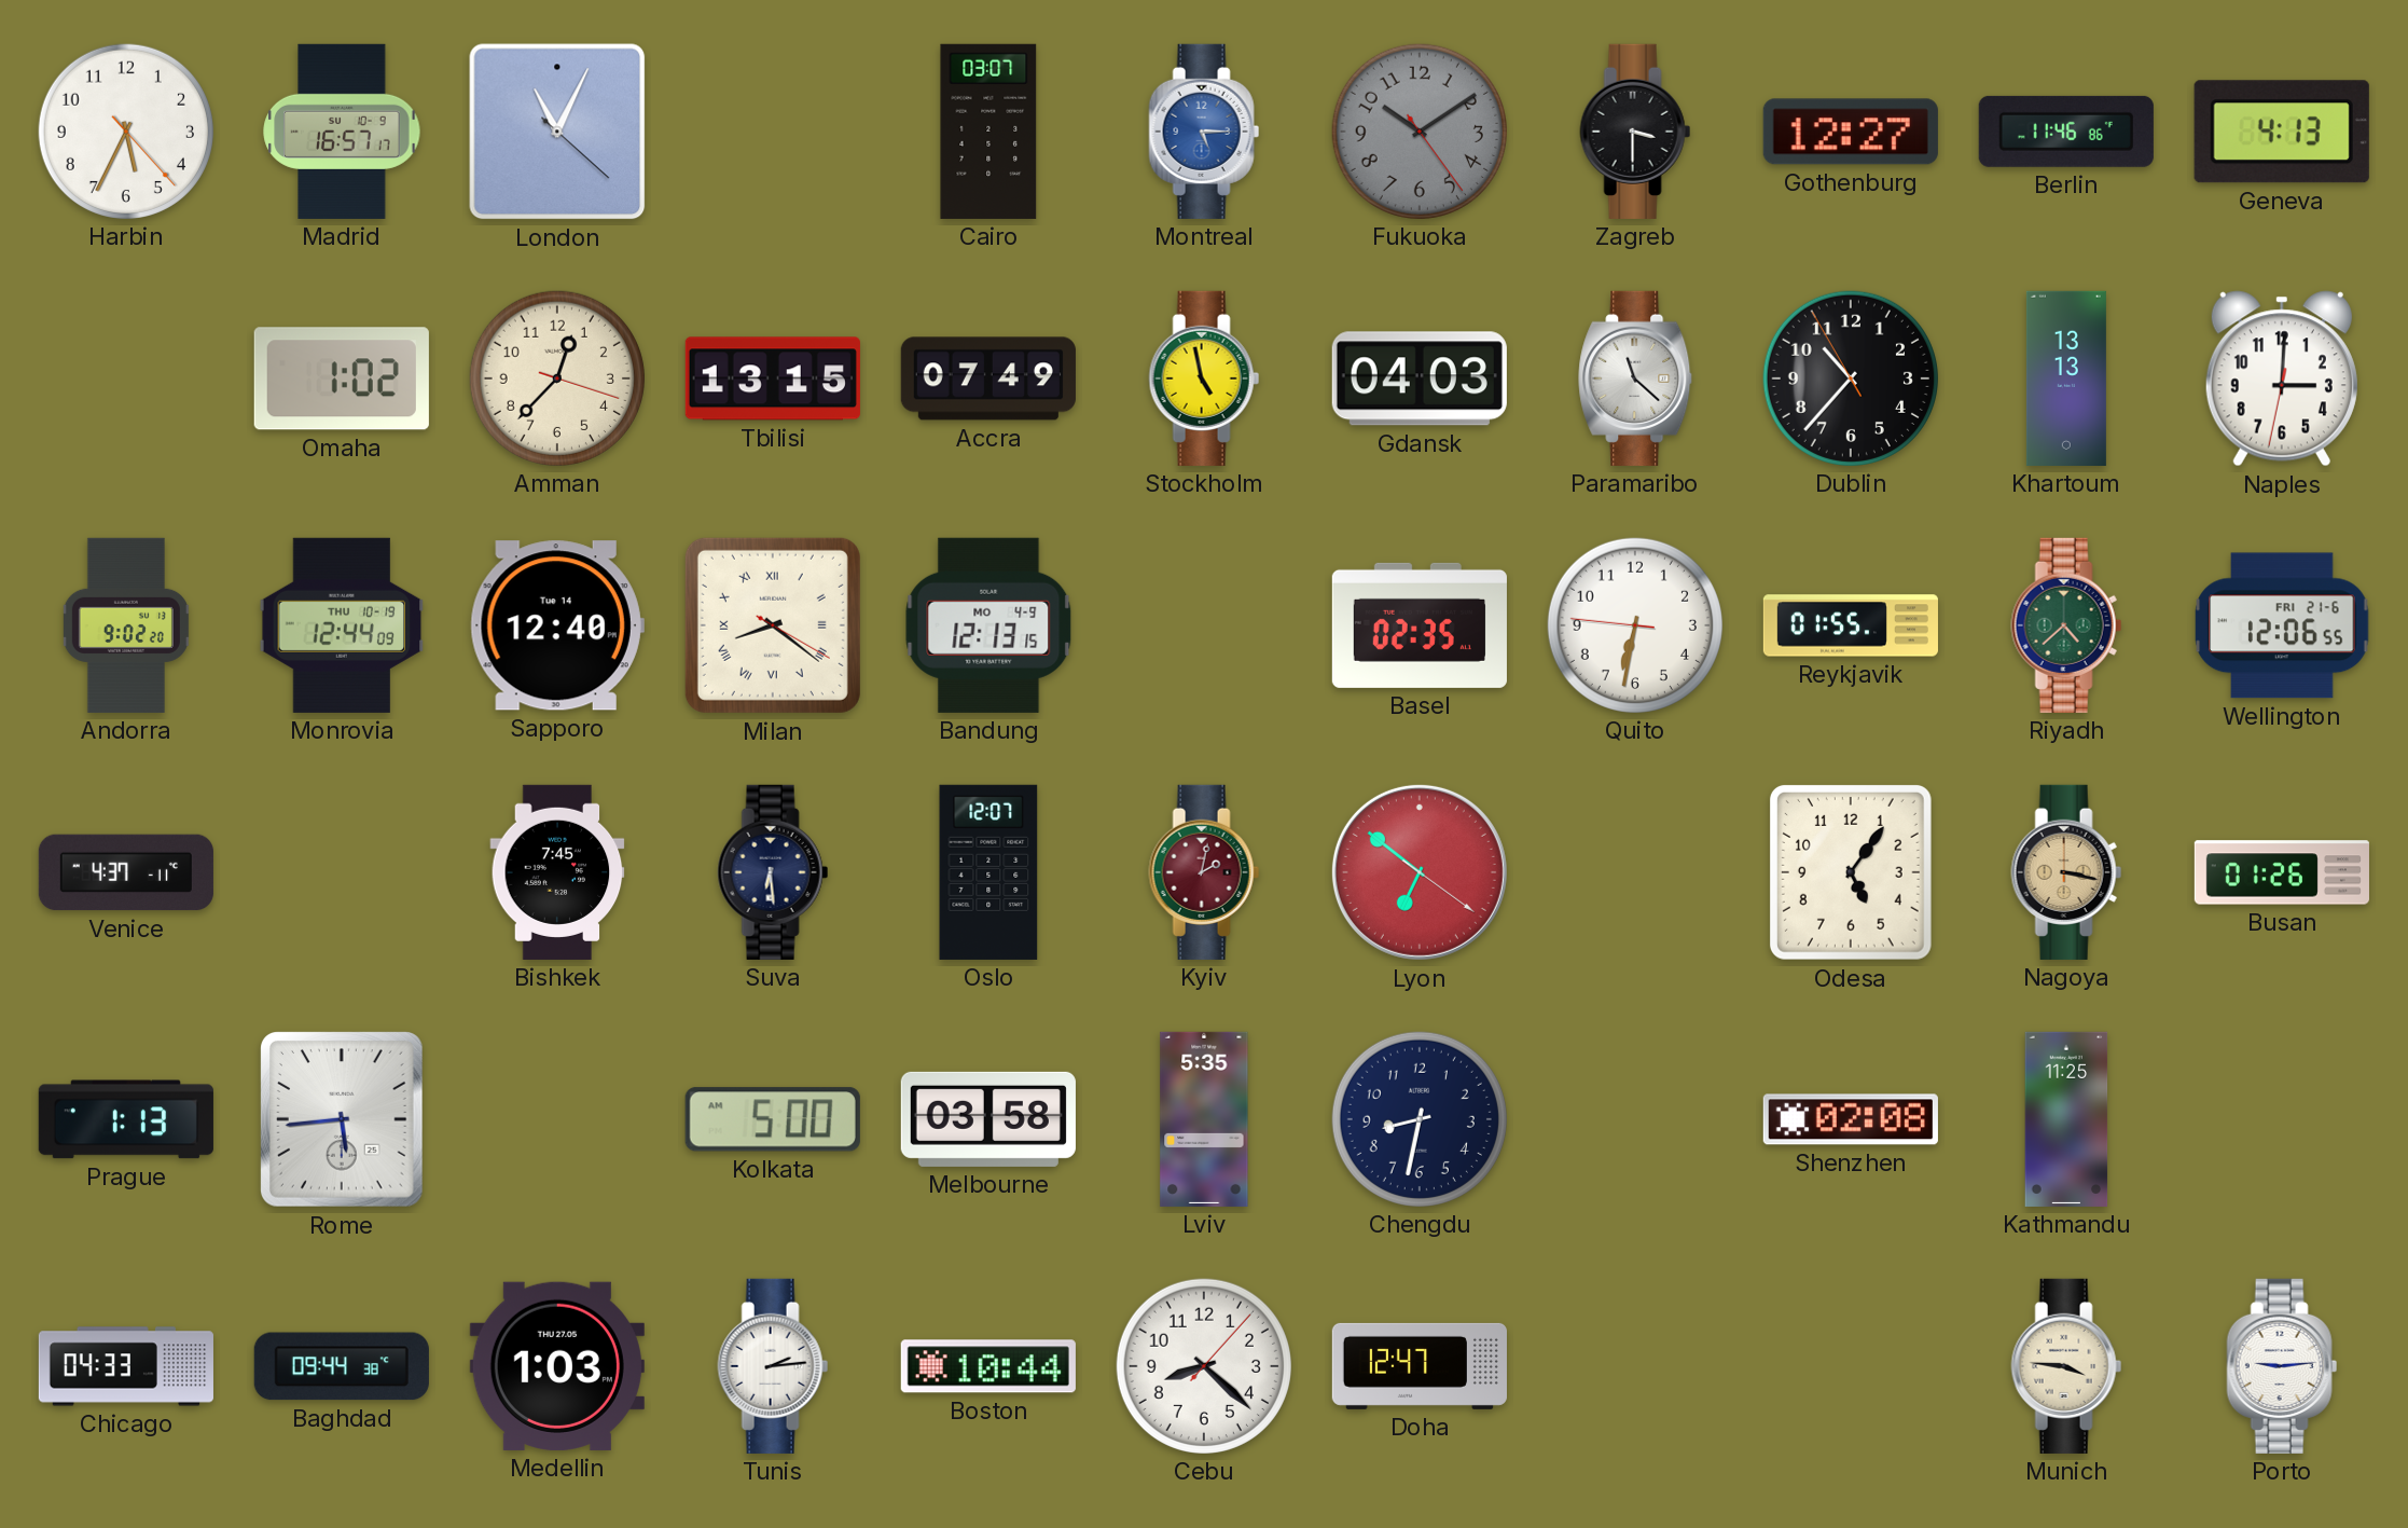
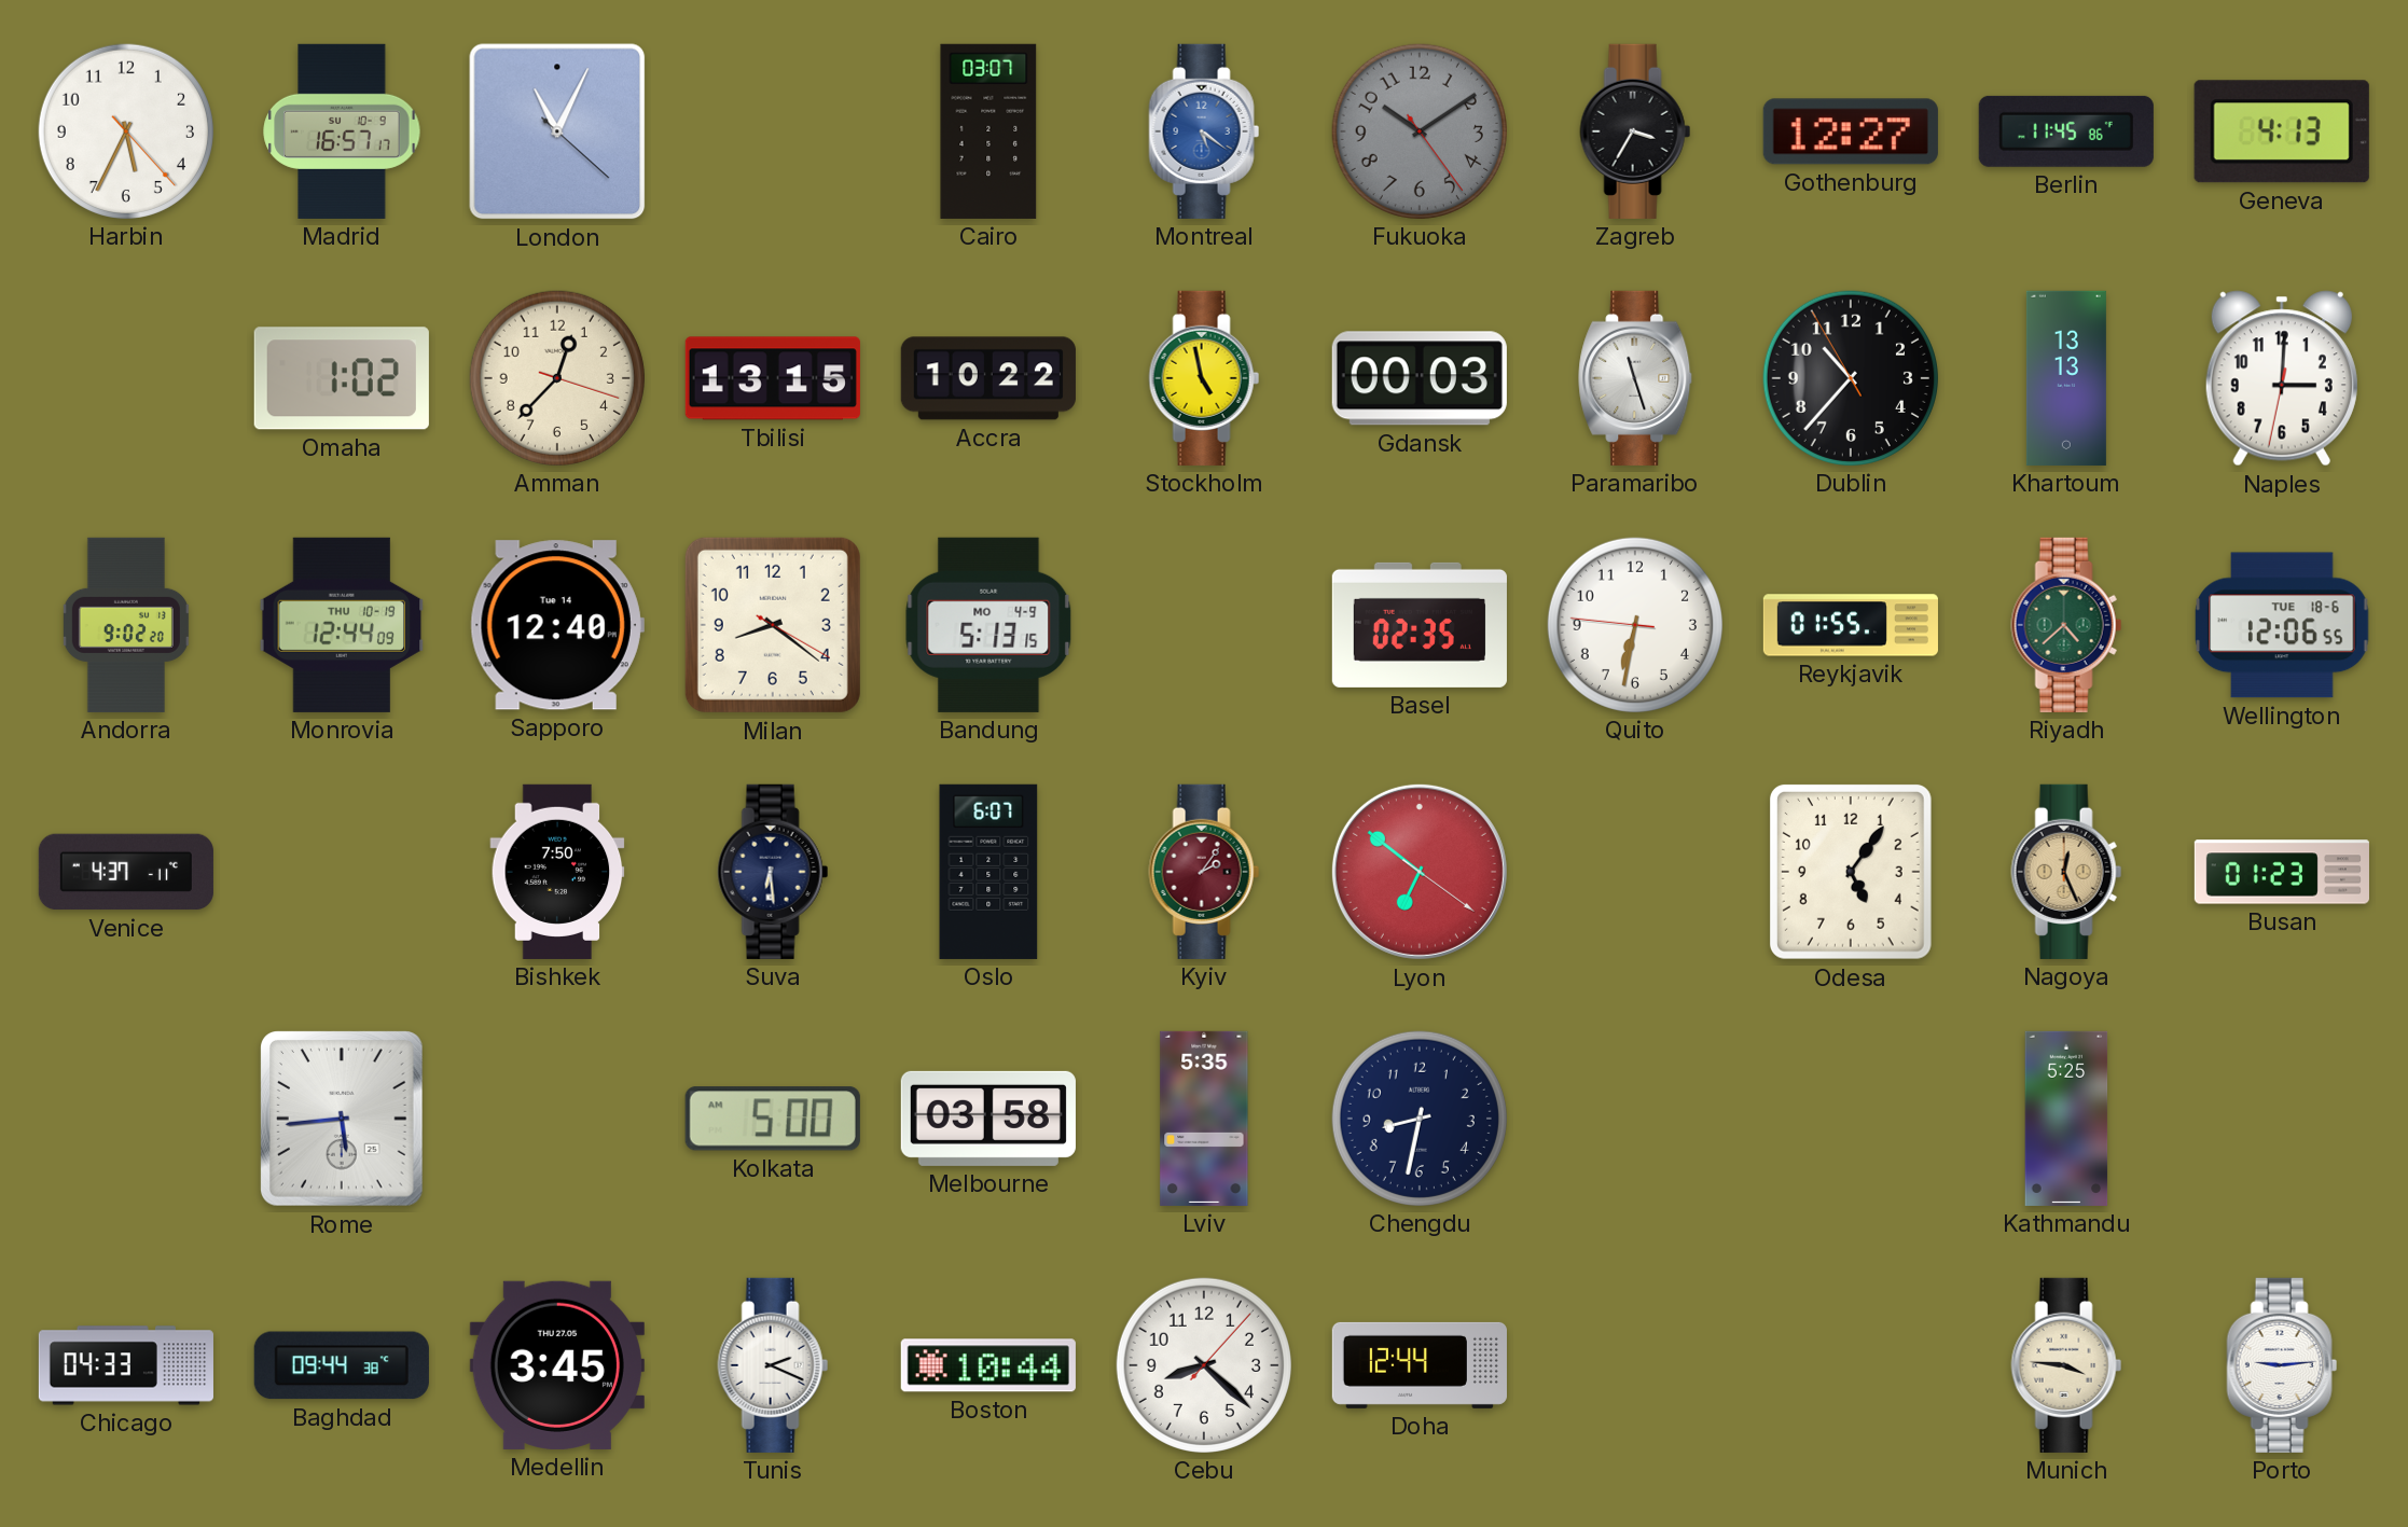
Montreal: 5:15 -> 5:21 (1204, 131)
Zagreb: 3:30 -> 3:35 (1635, 131)
Berlin: 11:46 -> 11:45 (2066, 131)
Accra: 07:49 -> 10:22 (988, 378)
Gdansk: 04:03 -> 00:03 (1420, 378)
Paramaribo: 11:22 -> 11:27 (1636, 378)
Milan numerals: Roman -> Arabic (773, 625)
Bandung: 12:13 -> 5:13 (988, 625)
Wellington date: FRI 21-6 -> TUE 18-6 (2282, 625)
Bishkek: 7:45 -> 7:50 (557, 872)
Oslo: 12:07 -> 6:07 (988, 872)
Kyiv: 2:02 -> 2:06 (1204, 872)
Nagoya: 3:17 -> 12:26 (2066, 872)
Busan: 01:26 -> 01:23 (2282, 872)
Prague: 1:13 -> none (126, 1119)
Shenzhen: 02:08 -> none (1851, 1119)
Kathmandu: 11:25 -> 5:25 (2066, 1119)
Medellin: 1:03 -> 3:45 (557, 1365)
Tunis: 2:14 -> 2:19 (773, 1365)
Doha: 12:47 -> 12:44 (1420, 1365)
